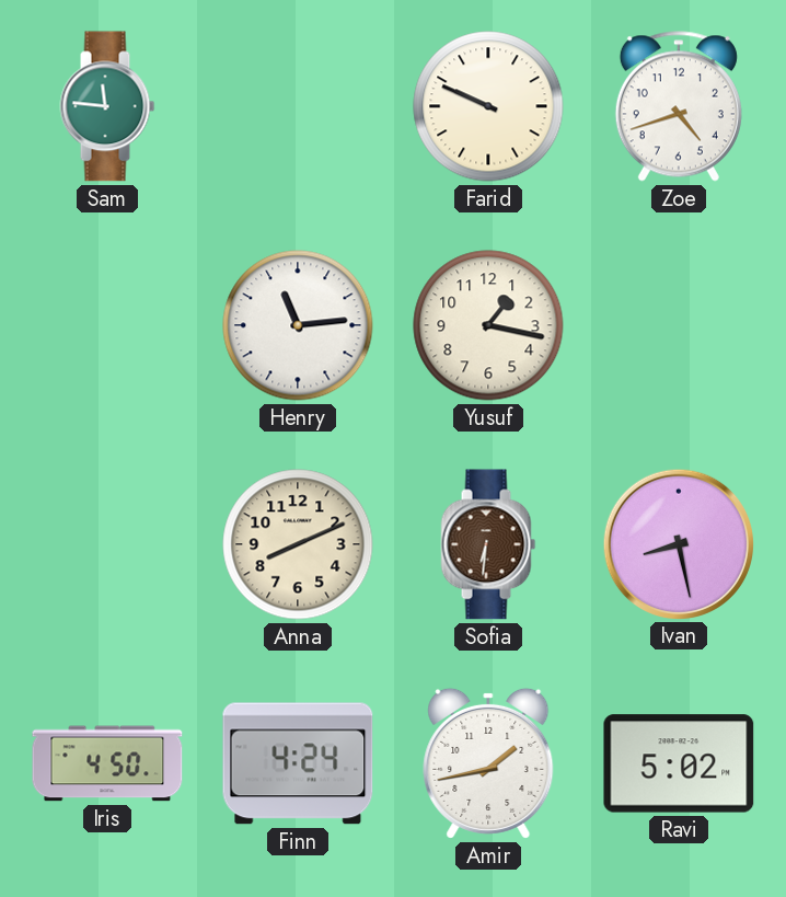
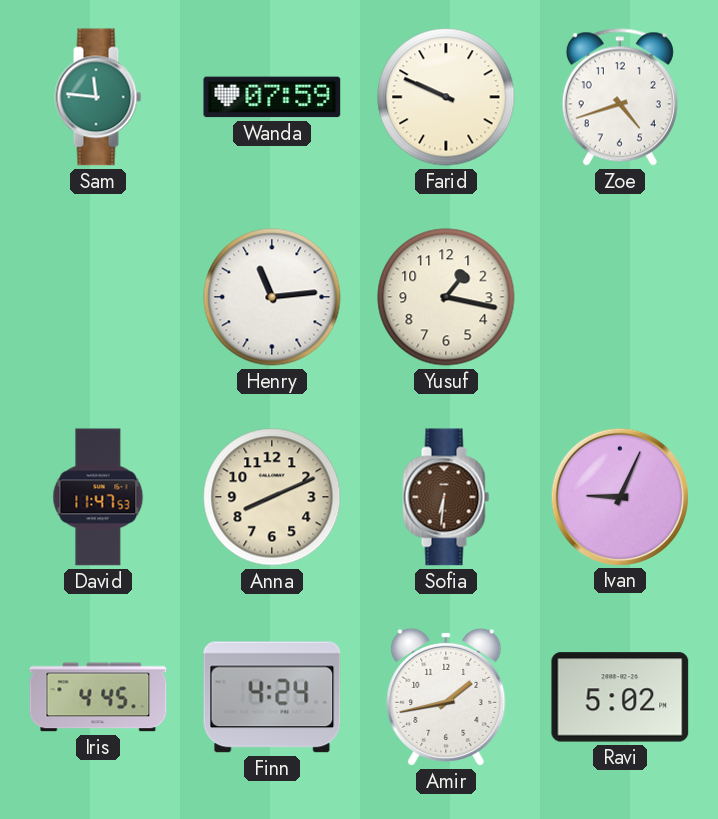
Wanda: none -> 07:59 (272, 97)
David: none -> 11:47 (98, 497)
Ivan: 8:28 -> 9:04 (619, 496)
Iris: 4:50 -> 4:45 (98, 697)
